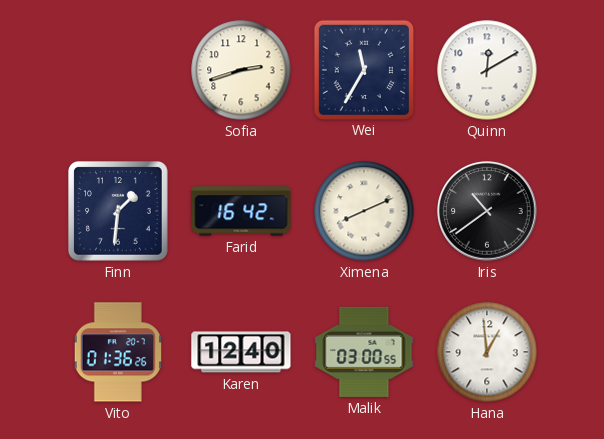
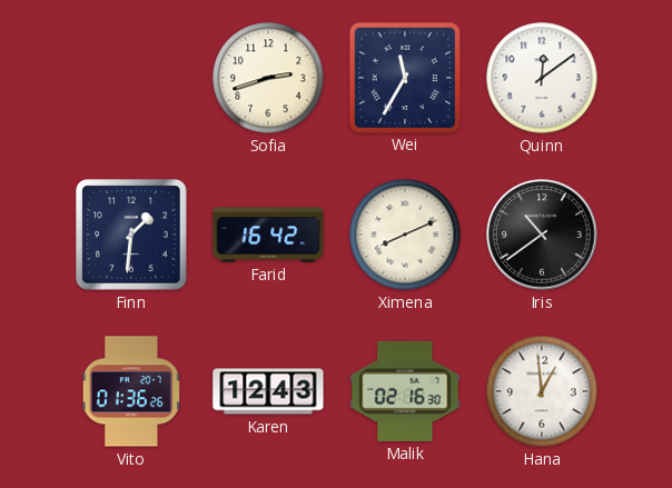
Quinn: 12:10 -> 12:09 (542, 78)
Karen: 12:40 -> 12:43 (268, 391)
Malik: 03:00 -> 02:16 (405, 391)
